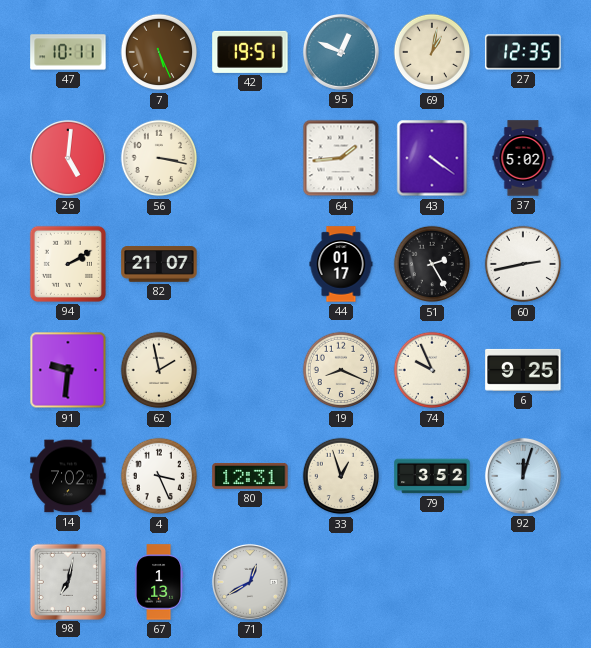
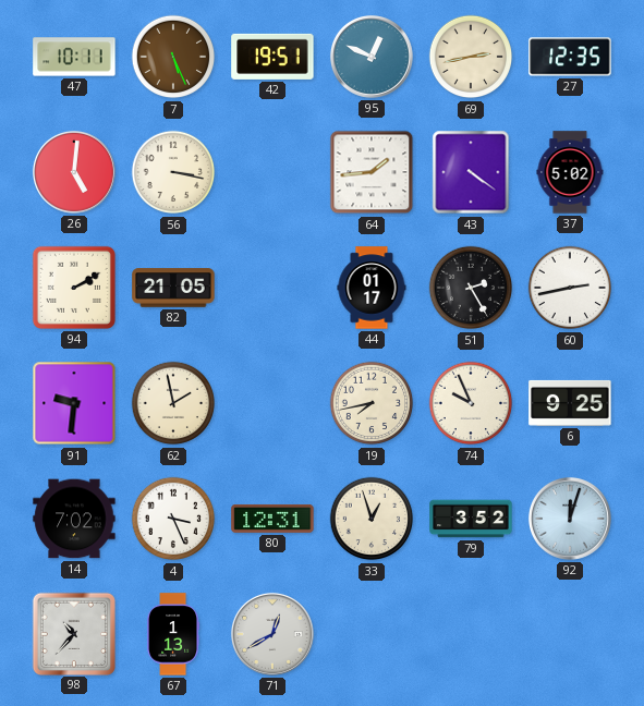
69: 1:02 -> 2:43 (471, 57)
82: 21:07 -> 21:05 (173, 288)
19: 8:19 -> 7:43 (372, 403)
98: 7:02 -> 10:37 (73, 633)
